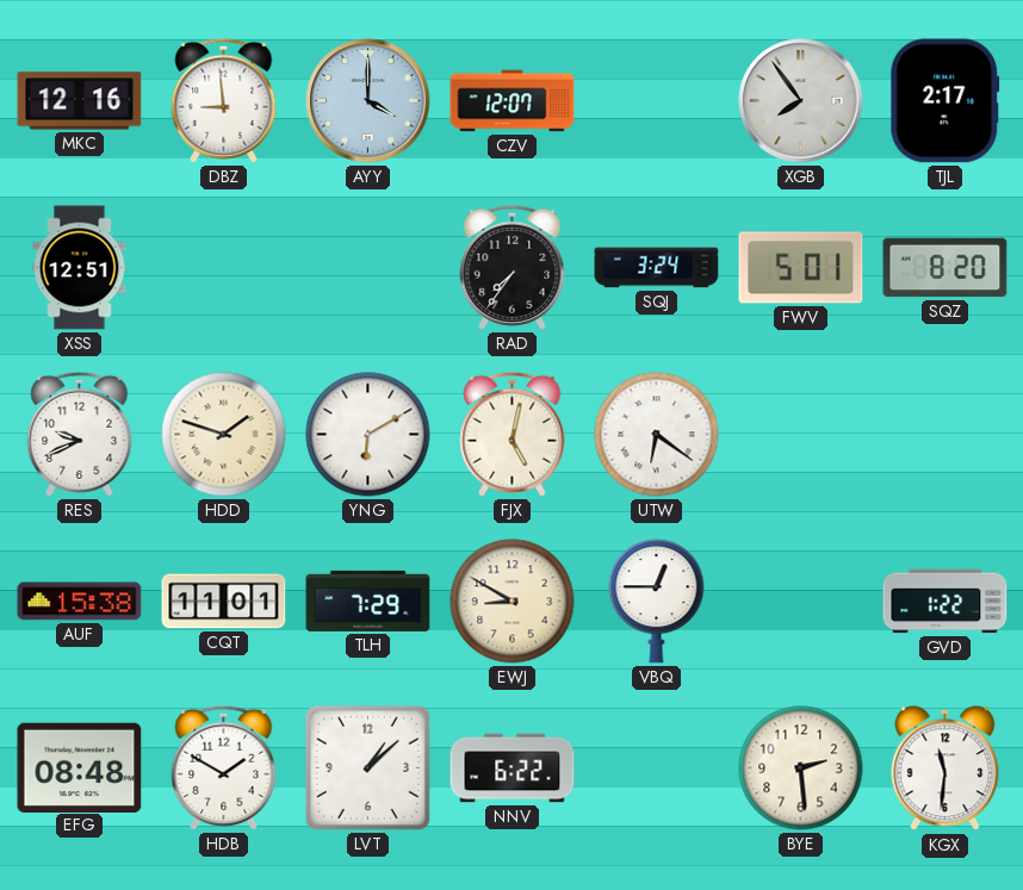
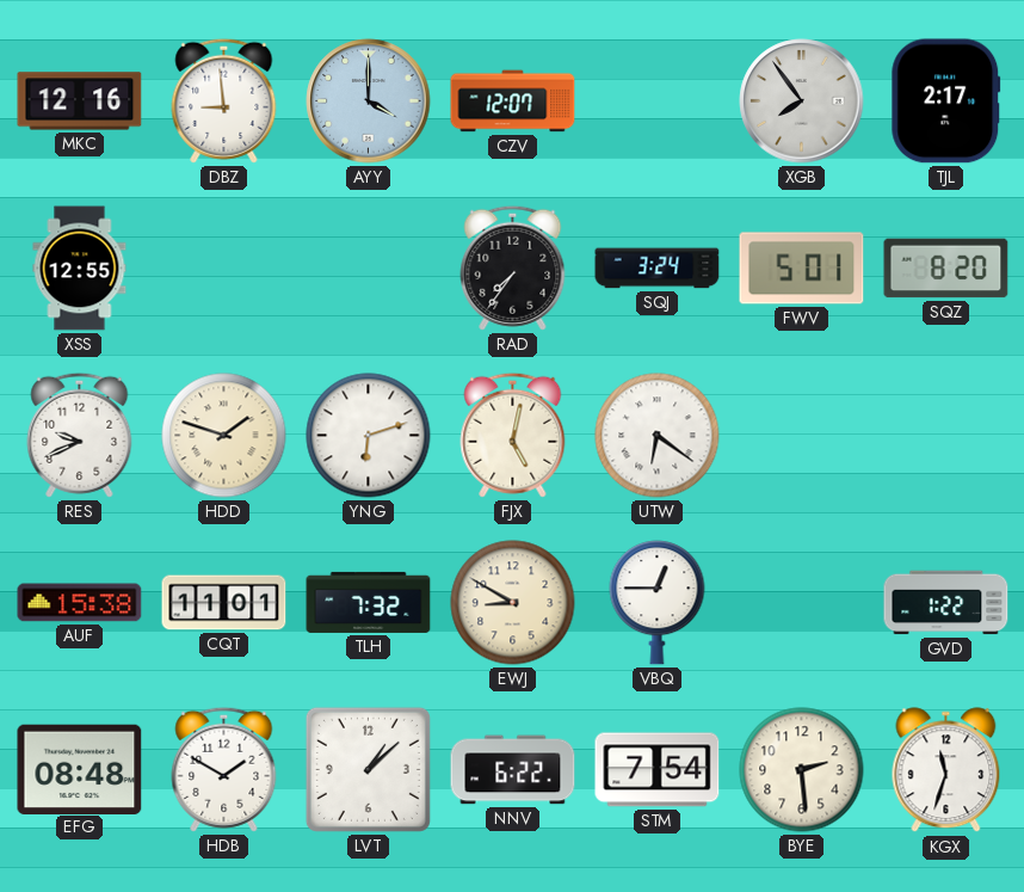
XSS: 12:51 -> 12:55 (80, 269)
YNG: 6:10 -> 6:12 (369, 436)
TLH: 7:29 -> 7:32 (369, 602)
STM: none -> 7:54 (658, 770)
KGX: 11:31 -> 11:33 (946, 770)
